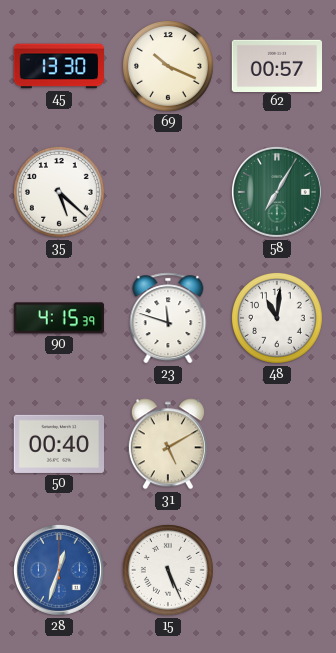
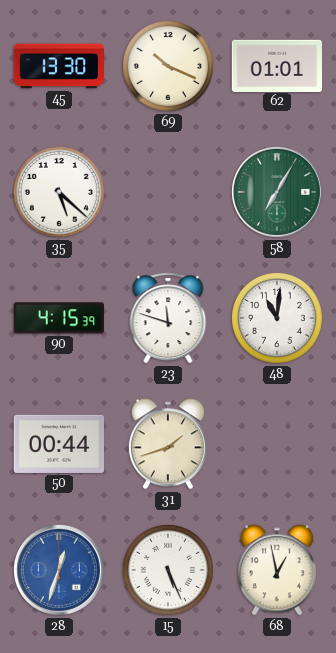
62: 00:57 -> 01:01 (277, 65)
50: 00:40 -> 00:44 (58, 444)
31: 5:10 -> 1:42 (168, 444)
68: none -> 12:58 (277, 570)
